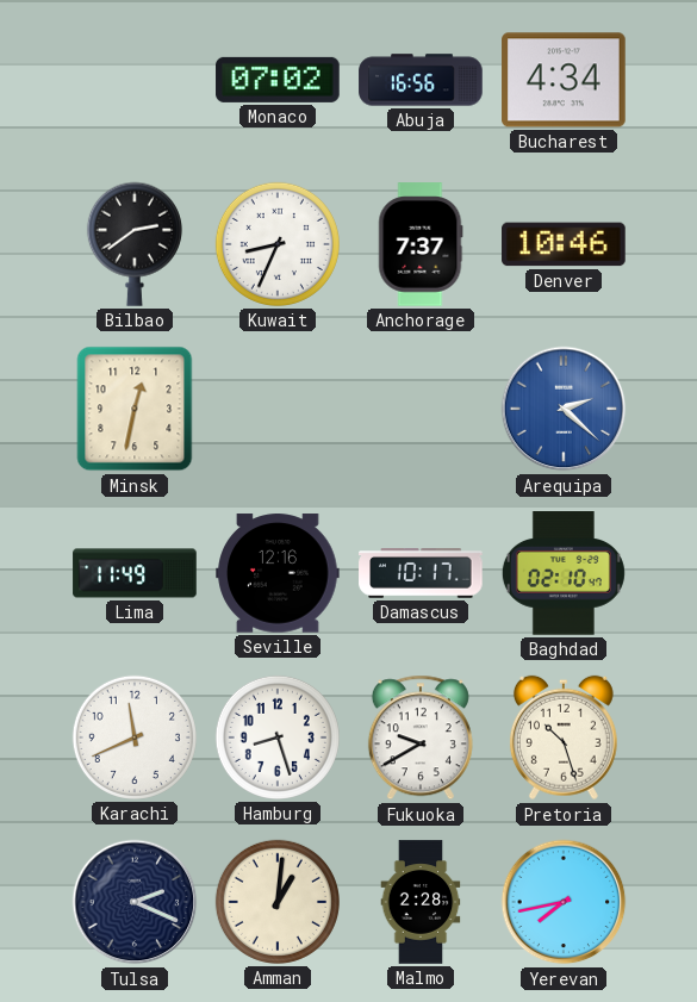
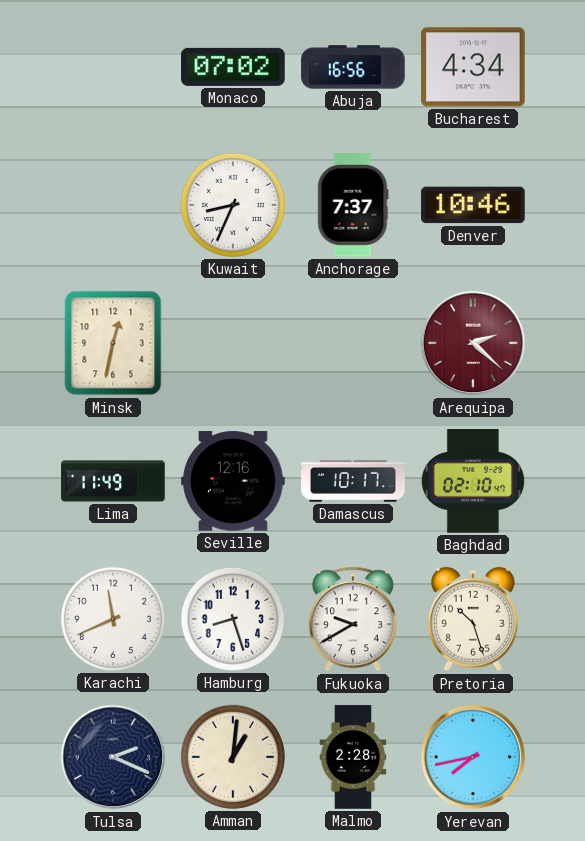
Bilbao: 2:39 -> none (135, 244)
Arequipa dial: blue -> burgundy (473, 343)
